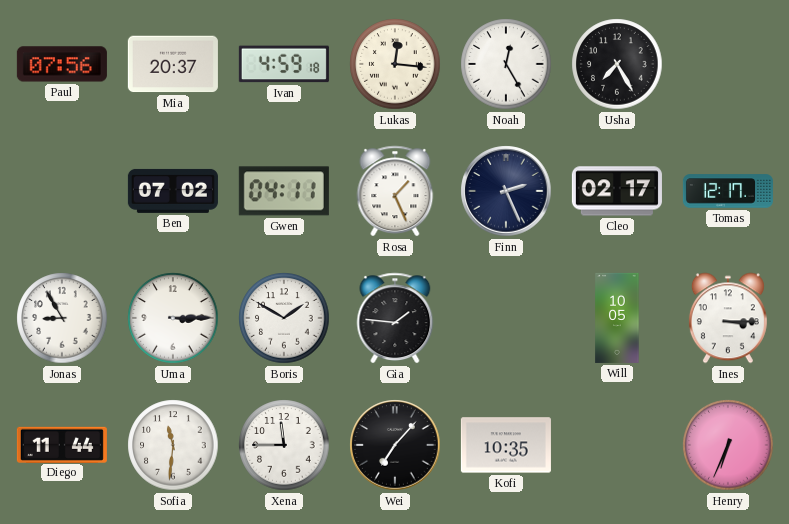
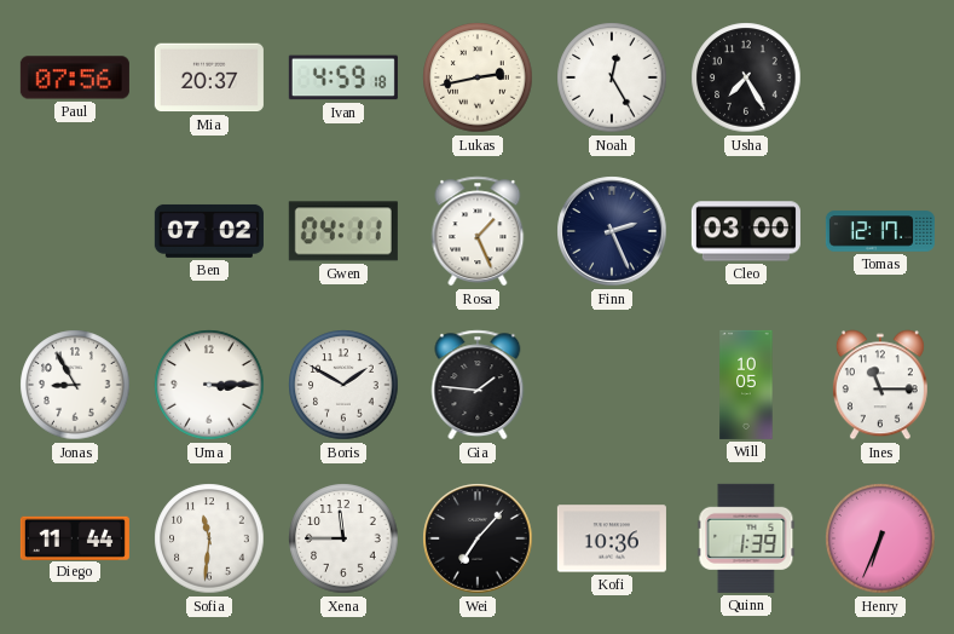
Lukas: 12:16 -> 2:43 (478, 77)
Cleo: 02:17 -> 03:00 (746, 231)
Ines: 3:15 -> 11:15 (880, 385)
Kofi: 10:35 -> 10:36 (612, 538)
Quinn: none -> 1:39 (746, 538)
